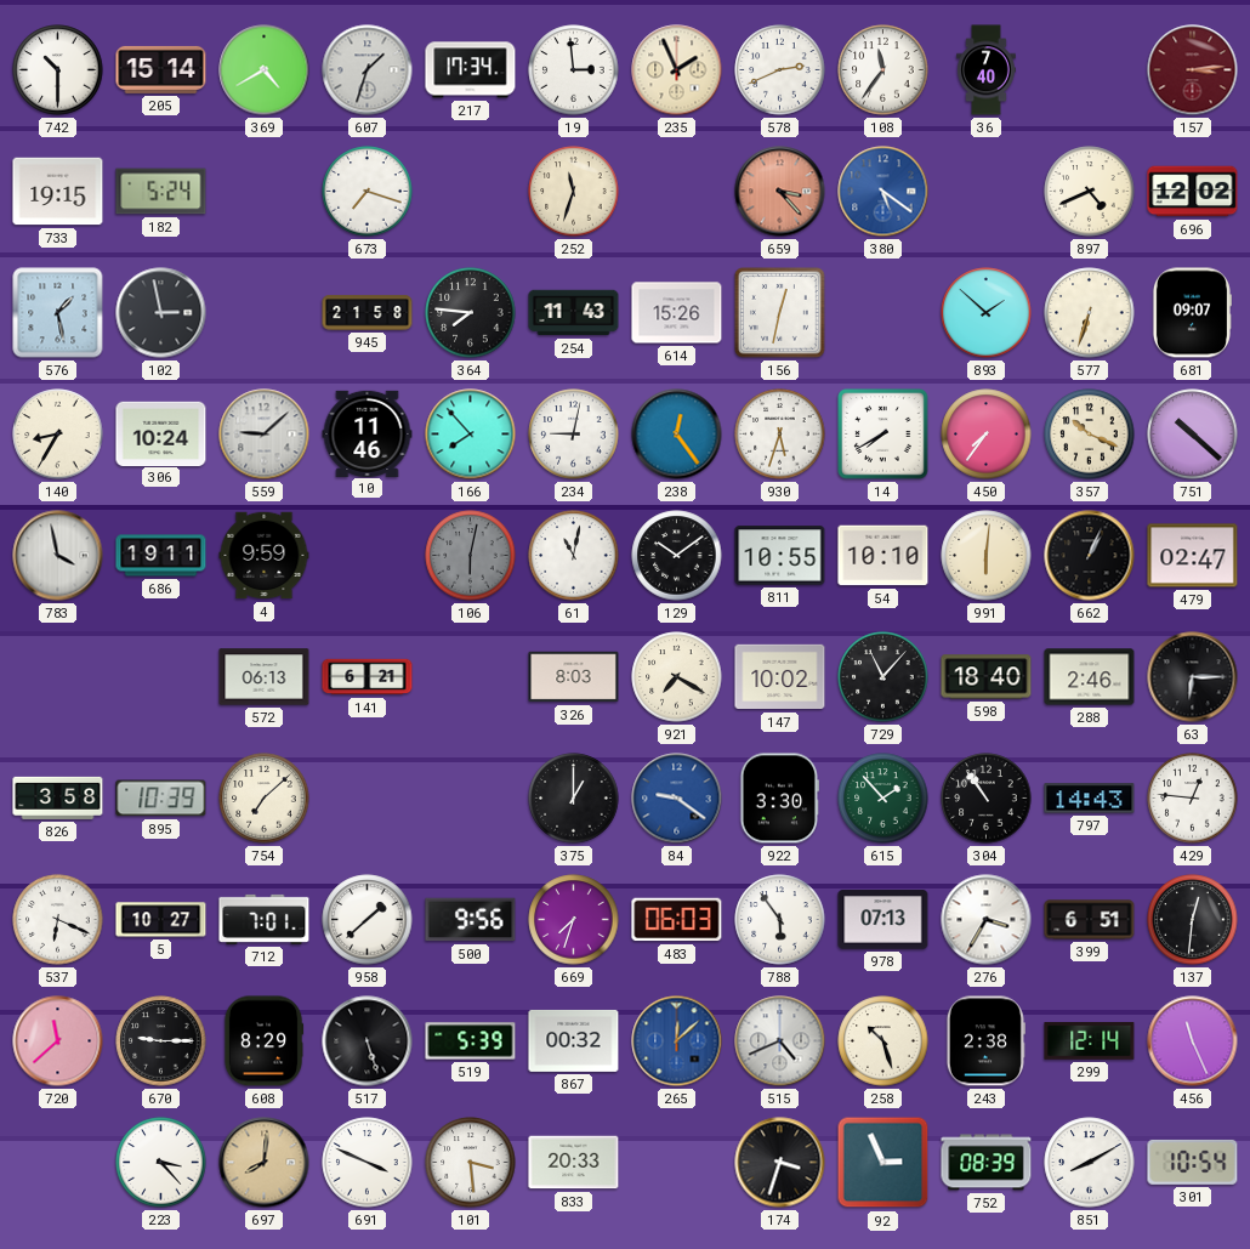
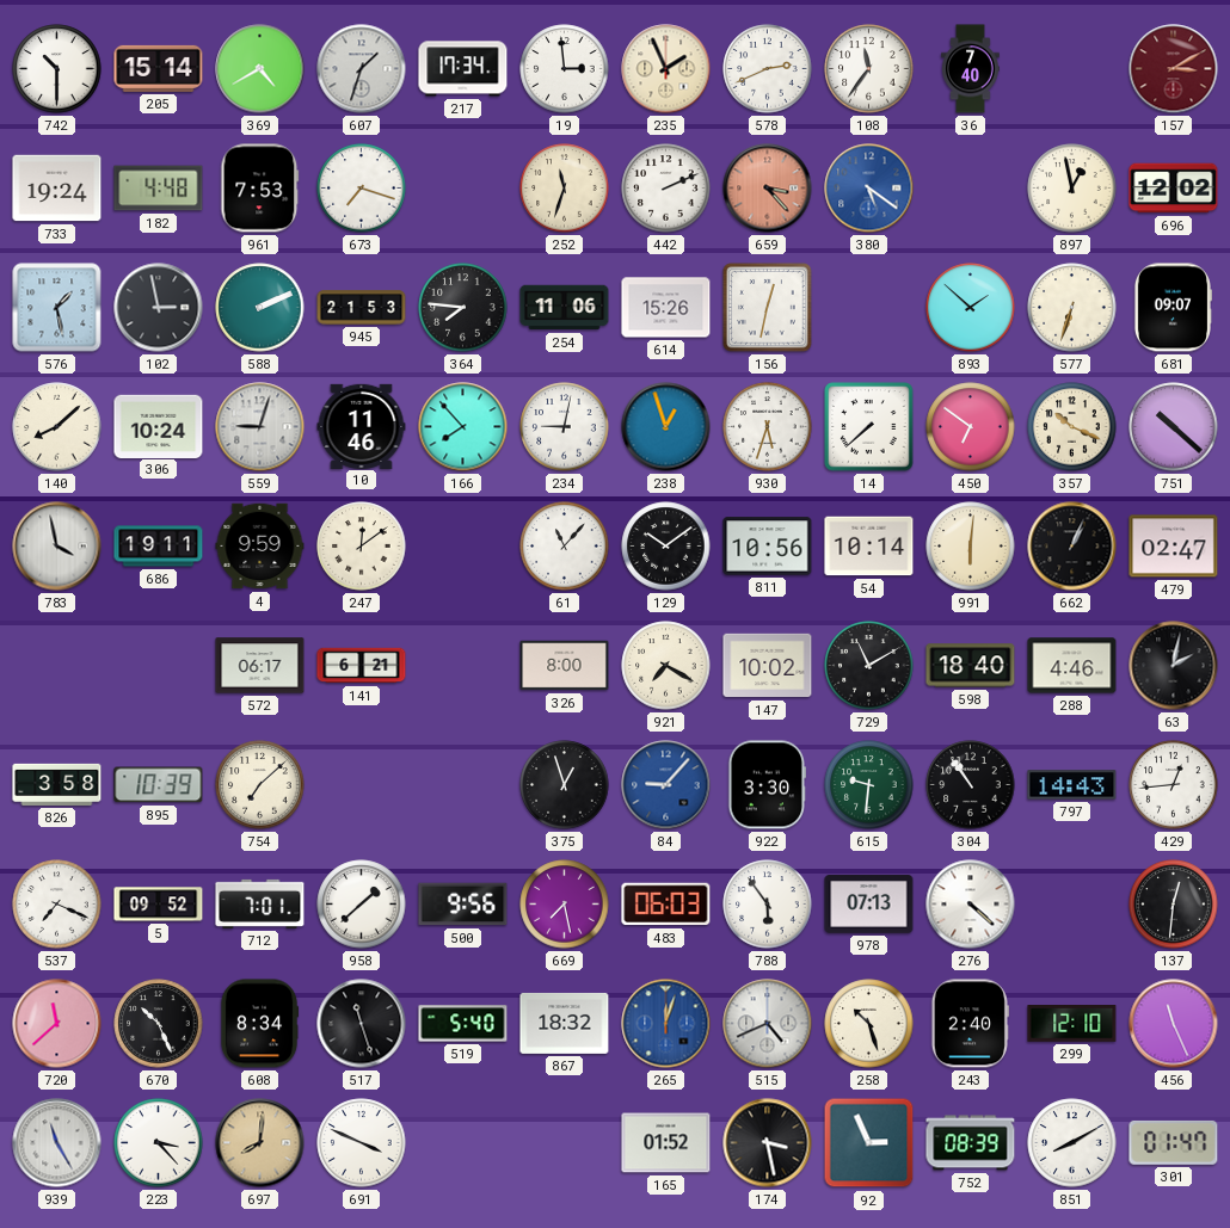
157: 3:14 -> 3:10 (1174, 69)
733: 19:15 -> 19:24 (57, 189)
182: 5:24 -> 4:48 (159, 189)
961: none -> 7:53 (260, 189)
442: none -> 2:11 (666, 189)
897: 4:41 -> 12:58 (1072, 189)
588: none -> 2:11 (260, 308)
945: 21:58 -> 21:53 (362, 308)
254: 11:43 -> 11:06 (565, 308)
140: 8:35 -> 8:08 (57, 427)
559: 9:08 -> 9:03 (260, 427)
238: 12:24 -> 12:57 (666, 427)
14: 7:40 -> 7:38 (869, 427)
450: 7:36 -> 6:51 (971, 427)
247: none -> 12:09 (362, 547)
106: 6:02 -> none (471, 556)
61: 11:02 -> 11:07 (565, 547)
811: 10:55 -> 10:56 (768, 547)
54: 10:10 -> 10:14 (869, 547)
572: 06:13 -> 06:17 (260, 666)
326: 8:03 -> 8:00 (565, 666)
729: 11:07 -> 11:10 (869, 666)
288: 2:46 -> 4:46 (1072, 666)
63: 6:15 -> 2:02 (1174, 666)
375: 1:00 -> 12:57 (565, 785)
84: 9:21 -> 9:07 (666, 785)
615: 1:53 -> 9:31 (869, 785)
429: 12:46 -> 12:44 (1174, 785)
537: 6:19 -> 7:19 (57, 905)
5: 10:27 -> 09:52 (159, 905)
669: 7:33 -> 7:28 (565, 905)
276: 3:35 -> 4:22 (971, 905)
399: 6:51 -> none (1090, 920)
670: 9:15 -> 10:26 (159, 1024)
608: 8:29 -> 8:34 (259, 1024)
517: 5:27 -> 11:27 (362, 1024)
519: 5:39 -> 5:40 (463, 1024)
867: 00:32 -> 18:32 (565, 1023)
265: 12:08 -> 12:03 (666, 1024)
243: 2:38 -> 2:40 (970, 1024)
299: 12:14 -> 12:10 (1072, 1024)
939: none -> 11:25 (57, 1143)
101: 3:29 -> none (471, 1163)
833: 20:33 -> none (574, 1163)
165: none -> 01:52 (666, 1143)
174: 3:33 -> 3:28 (768, 1143)
301: 10:54 -> 01:47 (1174, 1142)
